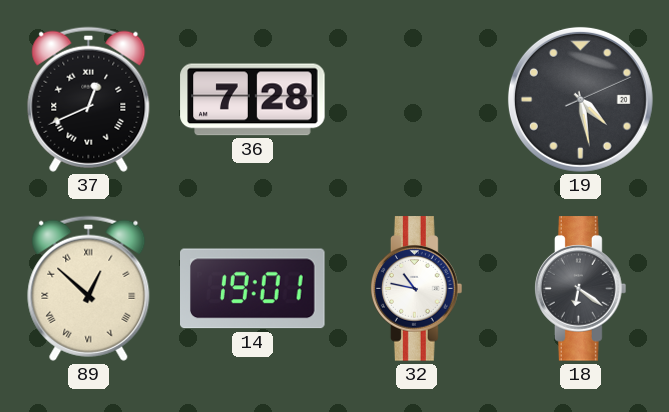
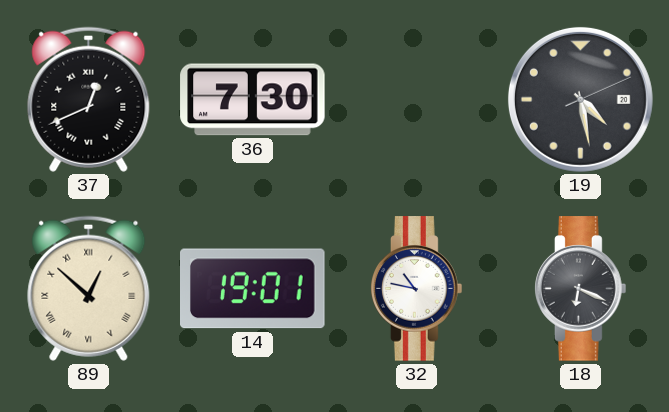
36: 7:28 -> 7:30 (253, 100)
18: 6:21 -> 6:19 (581, 289)
